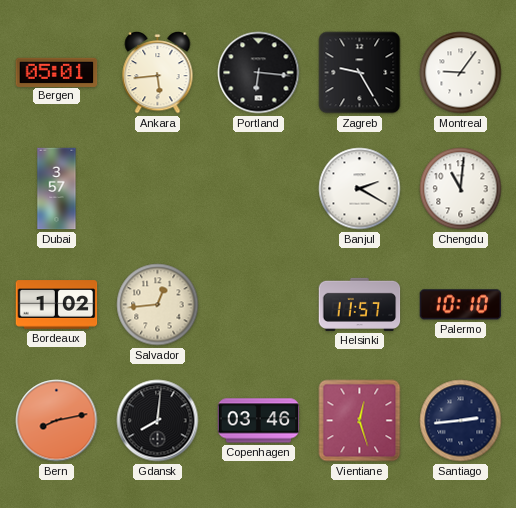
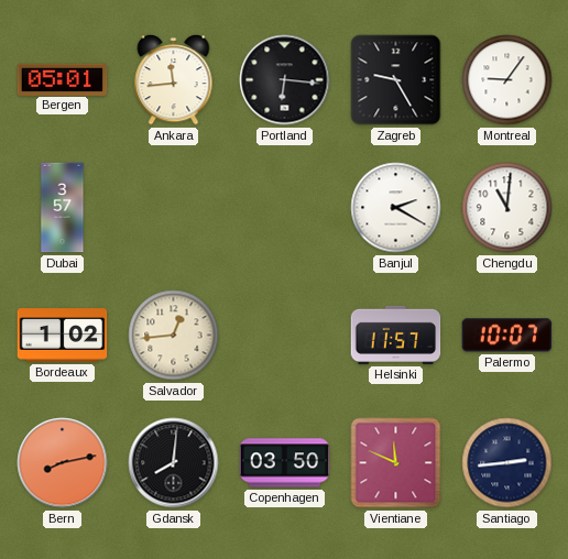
Ankara: 5:44 -> 11:44 (174, 80)
Palermo: 10:10 -> 10:07 (507, 336)
Copenhagen: 03:46 -> 03:50 (285, 463)
Vientiane: 12:27 -> 11:49 (396, 463)
